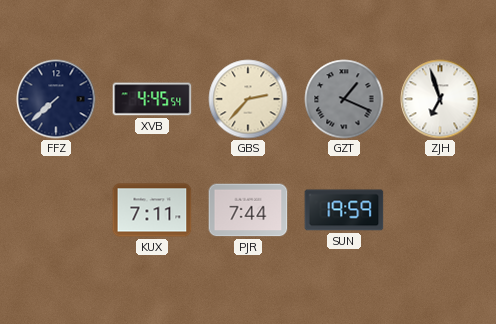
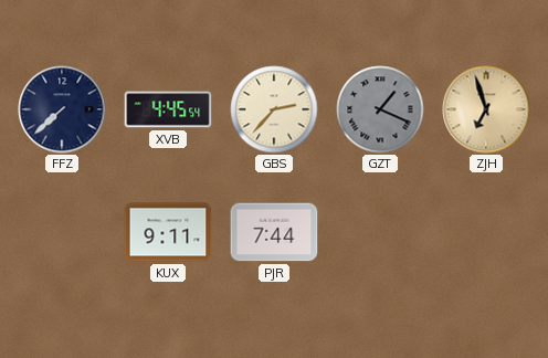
ZJH dial: white -> champagne (486, 109)
KUX: 7:11 -> 9:11 (168, 232)
SUN: 19:59 -> none (344, 210)
